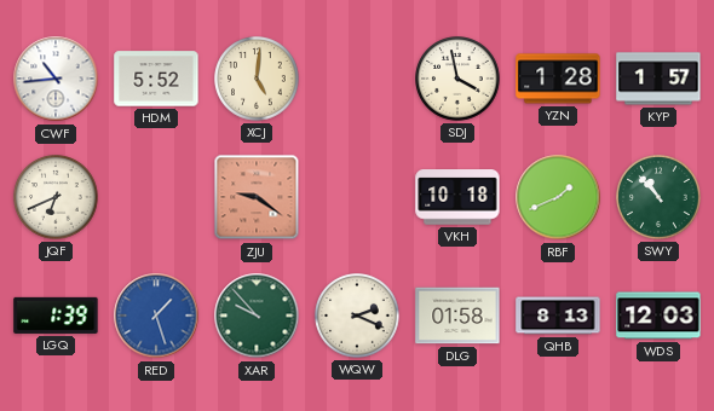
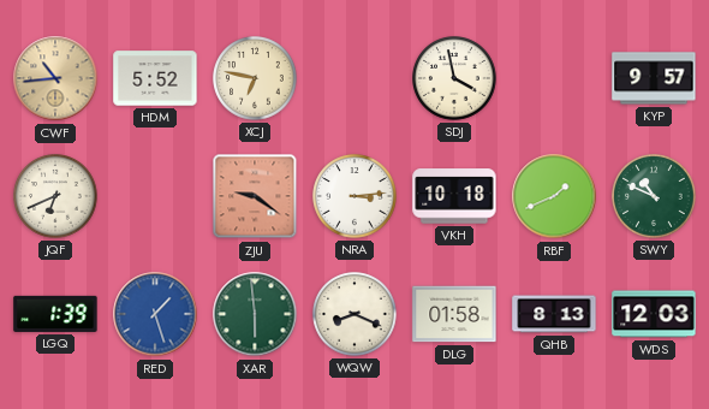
CWF dial: white -> champagne (55, 78)
XCJ: 5:01 -> 6:47 (255, 78)
YZN: 1:28 -> none (558, 79)
KYP: 1:57 -> 9:57 (654, 78)
NRA: none -> 3:14 (354, 196)
SWY: 10:53 -> 10:49 (654, 196)
XAR: 9:53 -> 5:59 (255, 314)
WQW: 2:19 -> 8:19 (354, 314)
